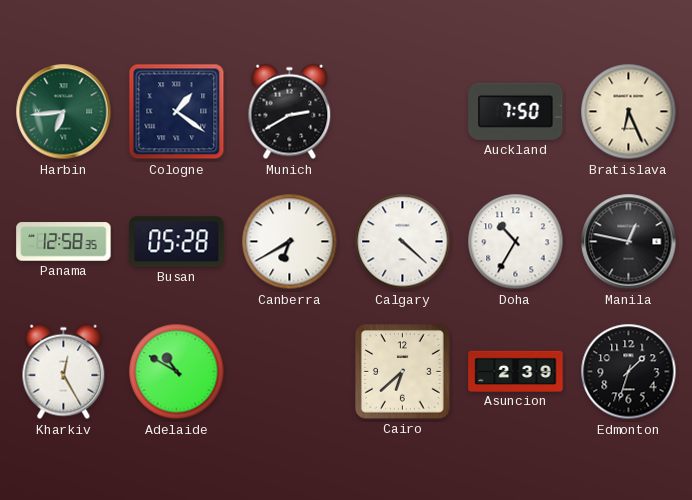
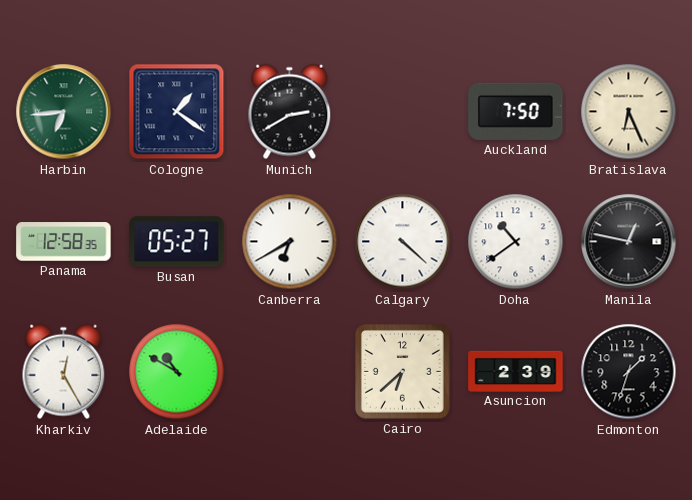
Busan: 05:28 -> 05:27 (177, 242)
Doha: 10:35 -> 10:39 (516, 242)
